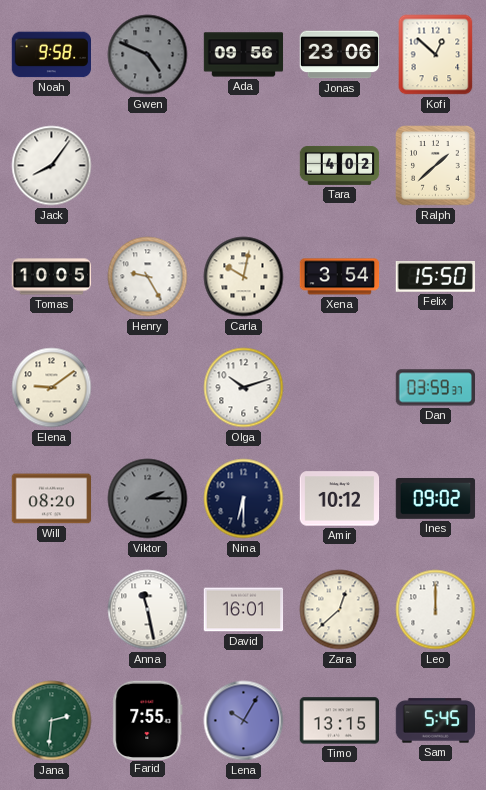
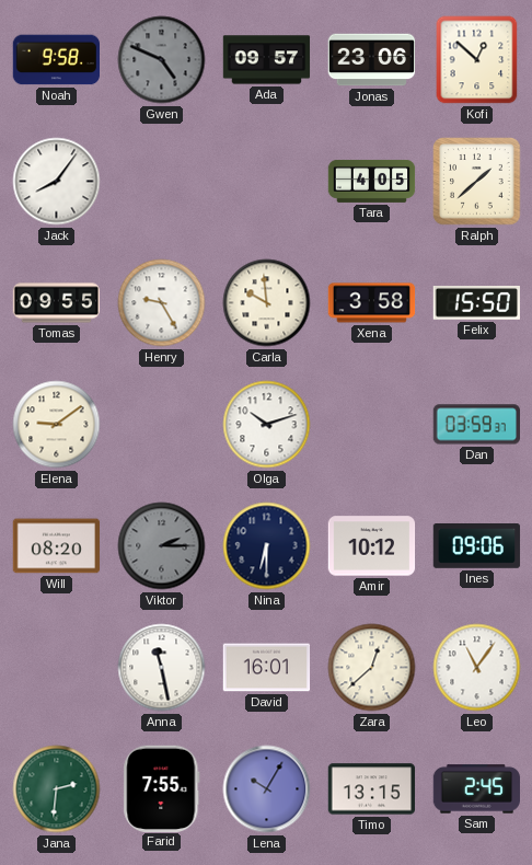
Ada: 09:56 -> 09:57 (267, 60)
Tara: 4:02 -> 4:05 (372, 181)
Tomas: 10:05 -> 09:55 (57, 303)
Carla: 10:02 -> 9:59 (267, 303)
Xena: 3:54 -> 3:58 (372, 303)
Ines: 09:02 -> 09:06 (477, 546)
Leo: 12:00 -> 11:06 (477, 668)
Sam: 5:45 -> 2:45 (477, 789)
